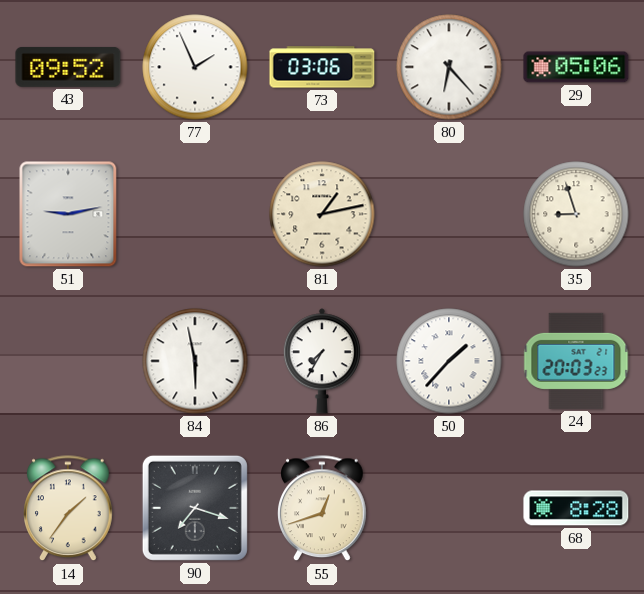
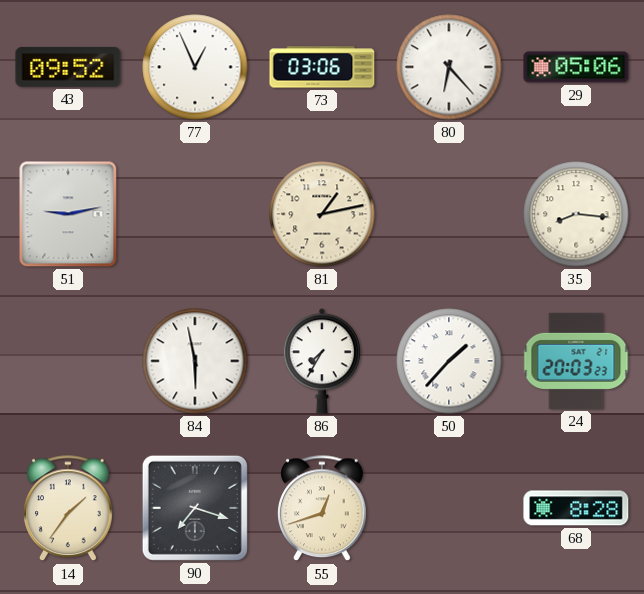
77: 1:56 -> 12:56 (195, 67)
35: 8:57 -> 8:16 (576, 214)
